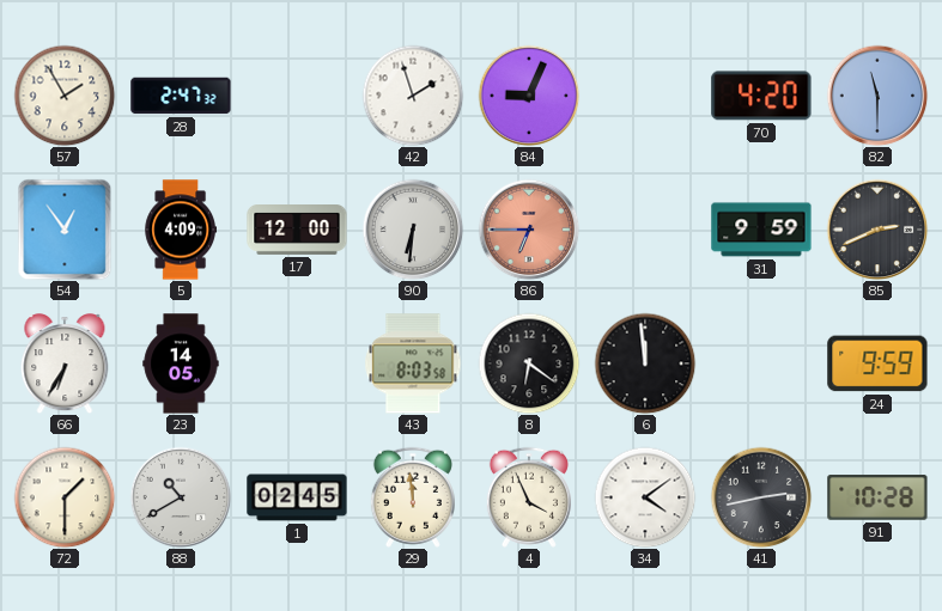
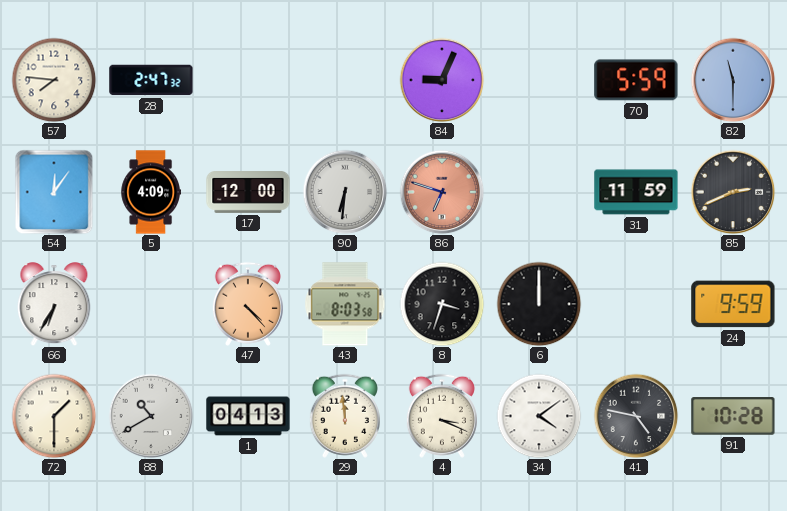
57: 1:55 -> 7:46 (54, 80)
42: 1:57 -> none (413, 96)
70: 4:20 -> 5:59 (636, 80)
54: 12:54 -> 12:06 (54, 192)
86: 6:45 -> 6:48 (442, 192)
31: 9:59 -> 11:59 (636, 192)
23: 14:05 -> none (181, 363)
47: none -> 4:23 (248, 304)
8: 6:21 -> 3:33 (442, 304)
6: 11:59 -> 12:00 (539, 304)
1: 02:45 -> 04:13 (248, 416)
4: 3:56 -> 3:19 (442, 416)
41: 2:43 -> 4:47 (636, 416)
